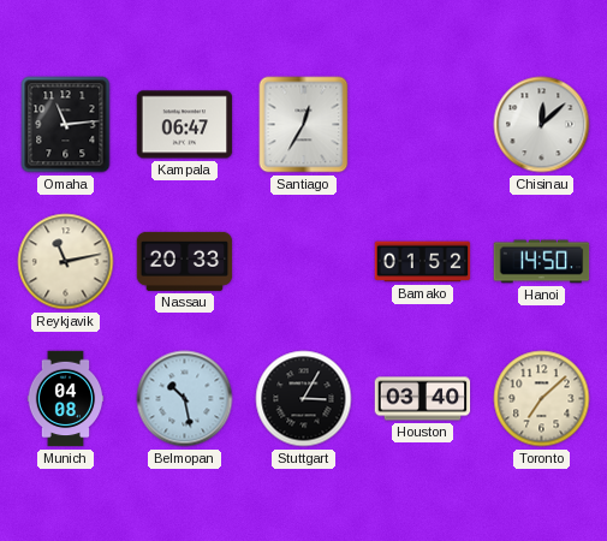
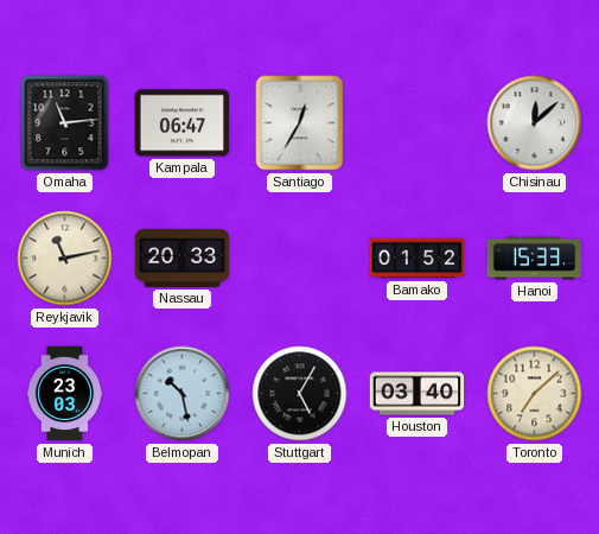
Hanoi: 14:50 -> 15:33 (535, 259)
Munich: 04:08 -> 23:03 (65, 394)
Stuttgart: 3:05 -> 5:05 (300, 394)
